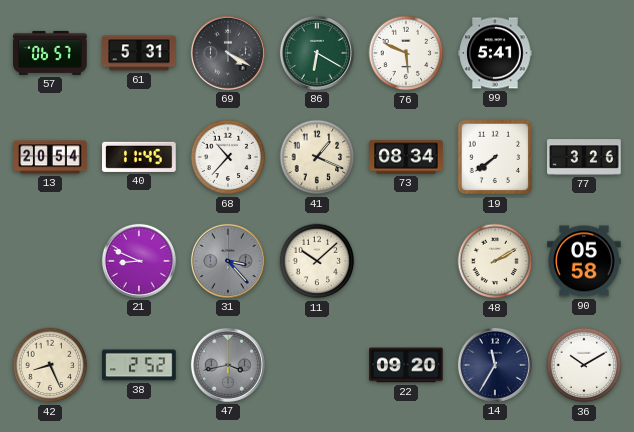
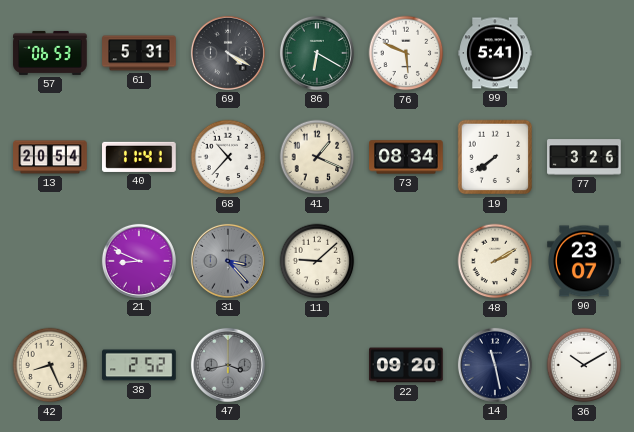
57: 06:57 -> 06:53 (50, 53)
40: 11:45 -> 11:41 (139, 157)
11: 10:08 -> 9:08 (317, 261)
90: 05:58 -> 23:07 (584, 261)
14: 11:35 -> 11:28 (495, 365)
